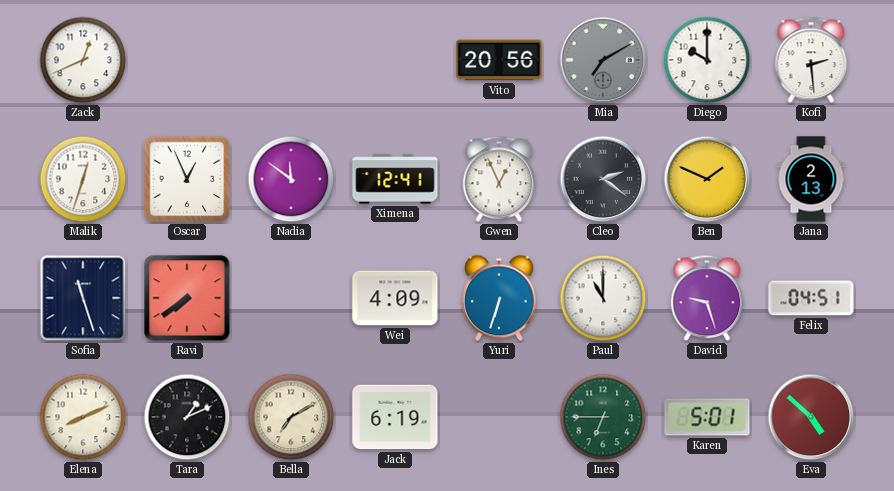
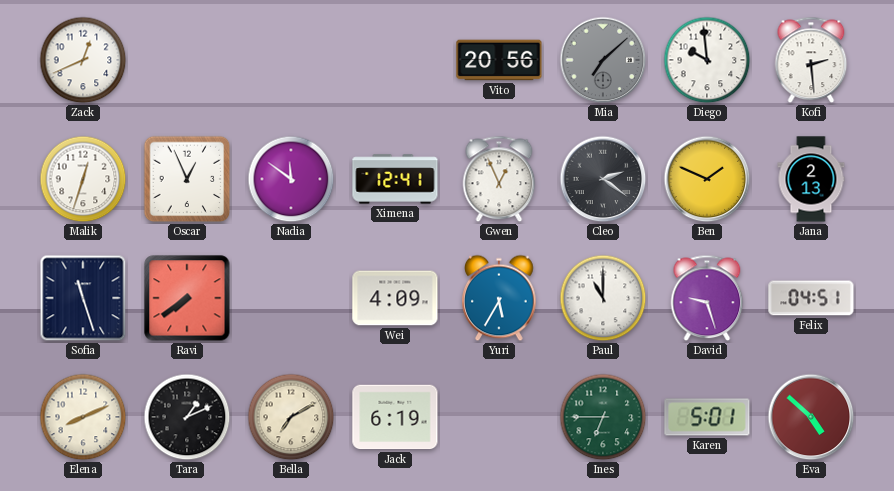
Mia: 7:10 -> 7:08 (603, 60)
Diego: 10:00 -> 9:59 (707, 60)
Yuri: 6:33 -> 5:35 (499, 298)
